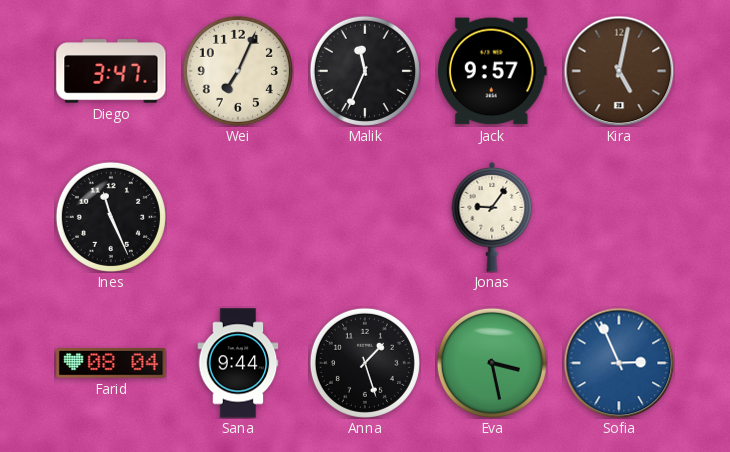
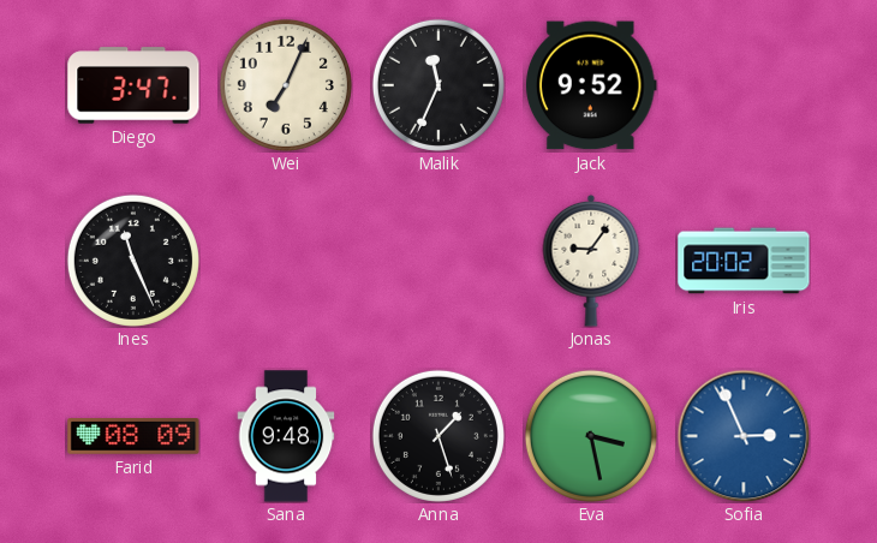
Jack: 9:57 -> 9:52 (591, 85)
Kira: 5:02 -> none (619, 71)
Iris: none -> 20:02 (744, 261)
Farid: 08:04 -> 08:09 (133, 437)
Sana: 9:44 -> 9:48 (286, 436)
